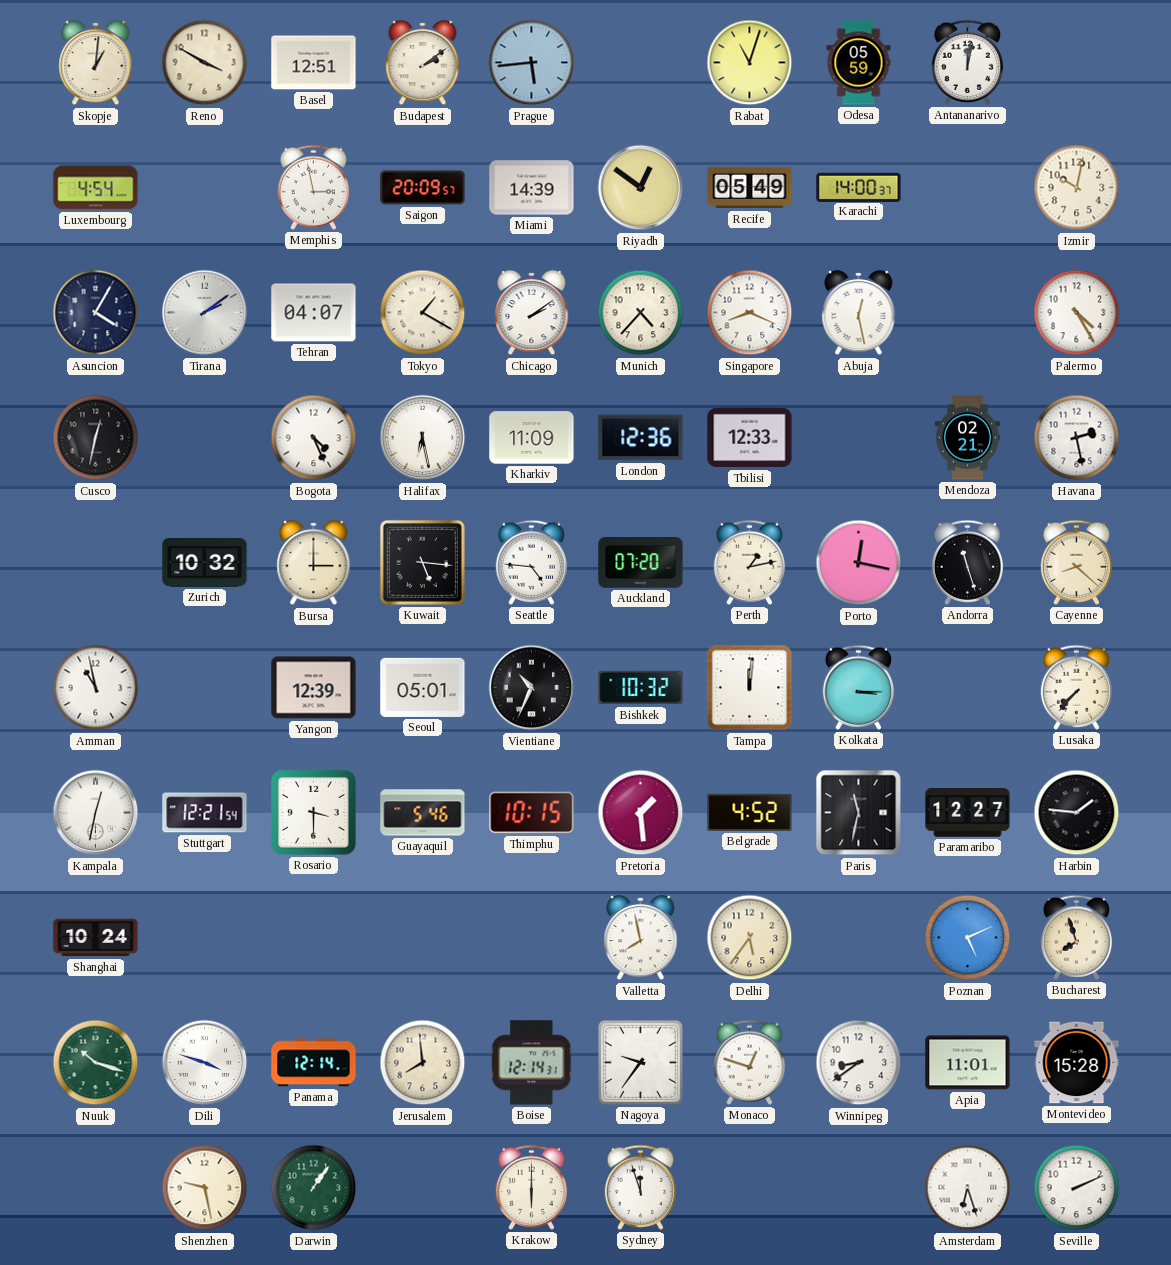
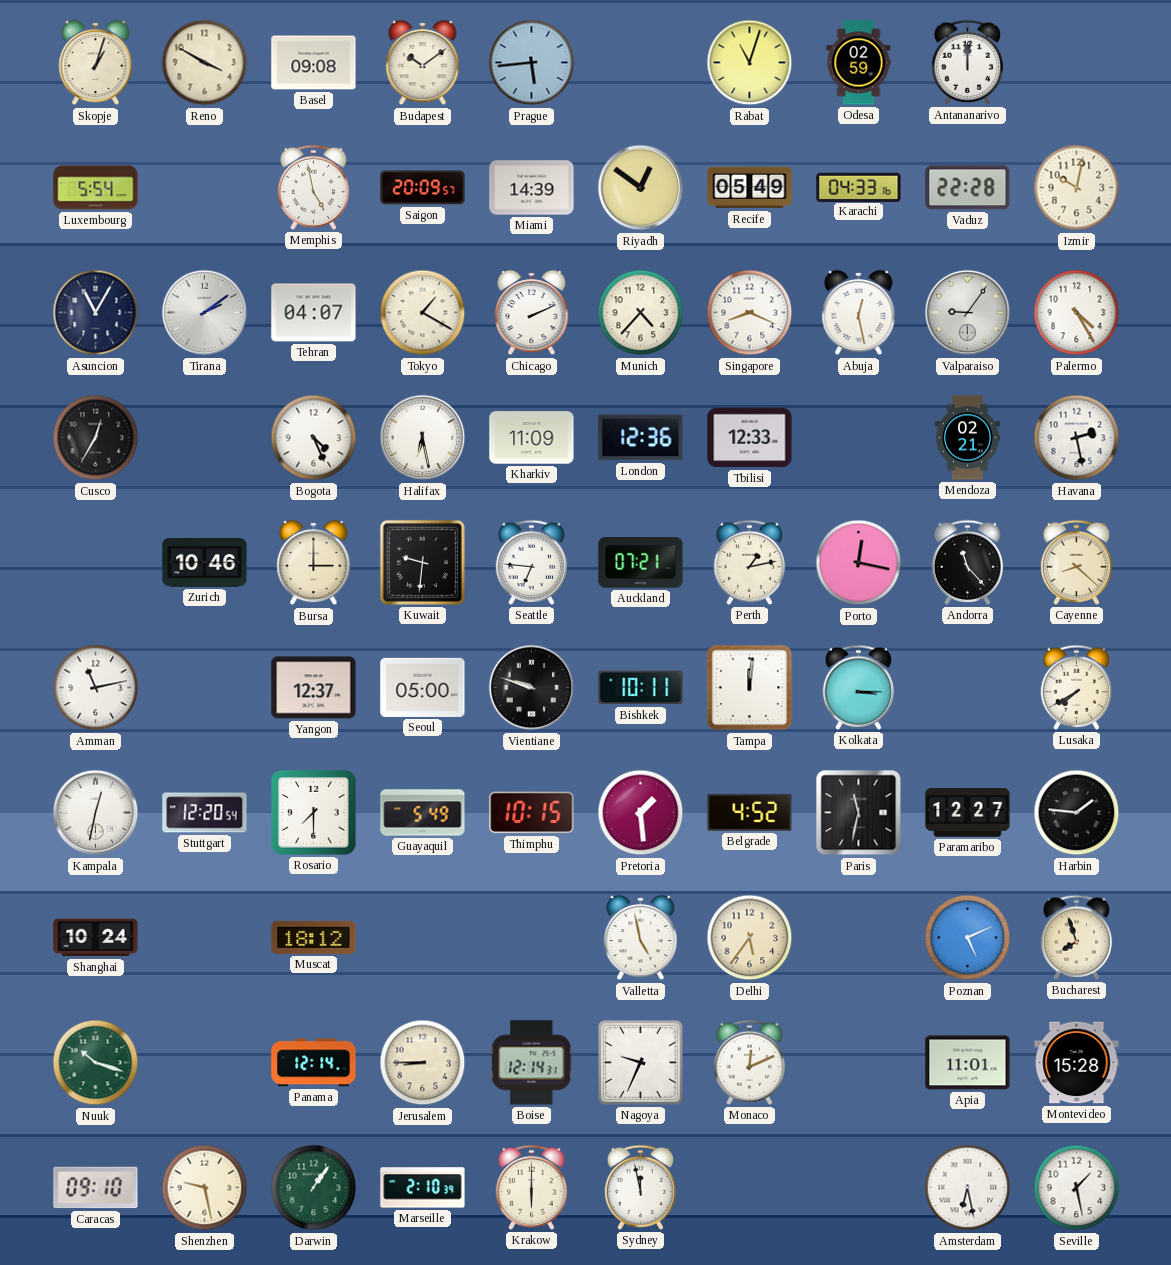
Skopje: 1:01 -> 1:03 (96, 63)
Basel: 12:51 -> 09:08 (314, 63)
Budapest: 2:09 -> 10:09 (423, 63)
Odesa: 05:59 -> 02:59 (859, 63)
Antananarivo: 12:02 -> 12:00 (968, 62)
Luxembourg: 4:54 -> 5:54 (96, 188)
Memphis: 2:58 -> 4:58 (314, 187)
Karachi: 14:00 -> 04:33 (859, 187)
Vaduz: none -> 22:28 (968, 188)
Asuncion: 4:05 -> 11:05 (96, 313)
Chicago: 2:09 -> 2:11 (532, 313)
Valparaiso: none -> 9:06 (968, 313)
Cusco: 12:32 -> 12:35 (96, 438)
Zurich: 10:32 -> 10:46 (205, 563)
Kuwait: 5:16 -> 9:31 (422, 562)
Seattle: 4:46 -> 6:46 (532, 562)
Auckland: 07:20 -> 07:21 (641, 563)
Andorra: 11:27 -> 11:23 (968, 562)
Amman: 10:58 -> 11:13 (96, 688)
Yangon: 12:39 -> 12:37 (314, 688)
Seoul: 05:01 -> 05:00 (423, 687)
Vientiane: 10:34 -> 9:48 (532, 688)
Bishkek: 10:32 -> 10:11 (641, 688)
Lusaka: 7:37 -> 7:40 (1077, 687)
Stuttgart: 12:21 -> 12:20 (205, 813)
Rosario: 3:30 -> 7:30 (314, 813)
Guayaquil: 5:46 -> 5:49 (423, 813)
Muscat: none -> 18:12 (314, 937)
Valletta: 7:58 -> 4:58 (641, 938)
Dili: 3:48 -> none (205, 1063)
Jerusalem: 7:59 -> 8:45 (423, 1063)
Nagoya: 9:36 -> 9:34 (640, 1062)
Monaco: 12:48 -> 12:11 (750, 1062)
Winnipeg: 8:39 -> none (859, 1063)
Caracas: none -> 09:10 (96, 1188)
Marseille: none -> 2:10 (423, 1188)
Sydney: 11:57 -> 11:58 (641, 1187)
Amsterdam: 6:27 -> 6:28 (968, 1188)
Seville: 2:11 -> 1:28 (1077, 1188)
